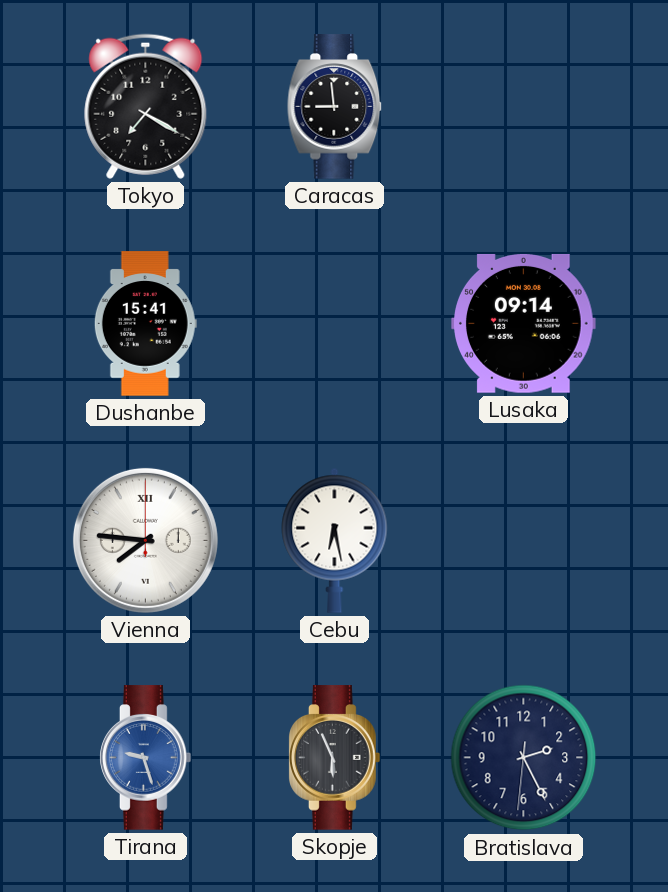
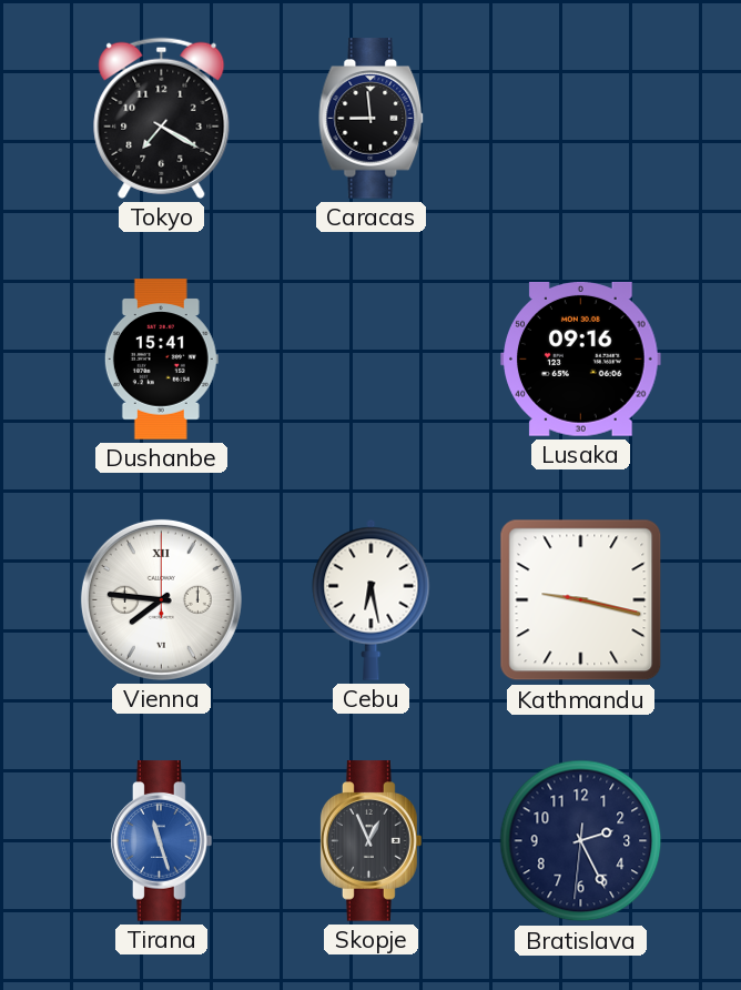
Lusaka: 09:14 -> 09:16 (581, 358)
Kathmandu: none -> 9:17 (581, 600)
Tirana: 9:27 -> 11:27 (162, 841)
Skopje: 5:56 -> 12:56 (372, 841)
